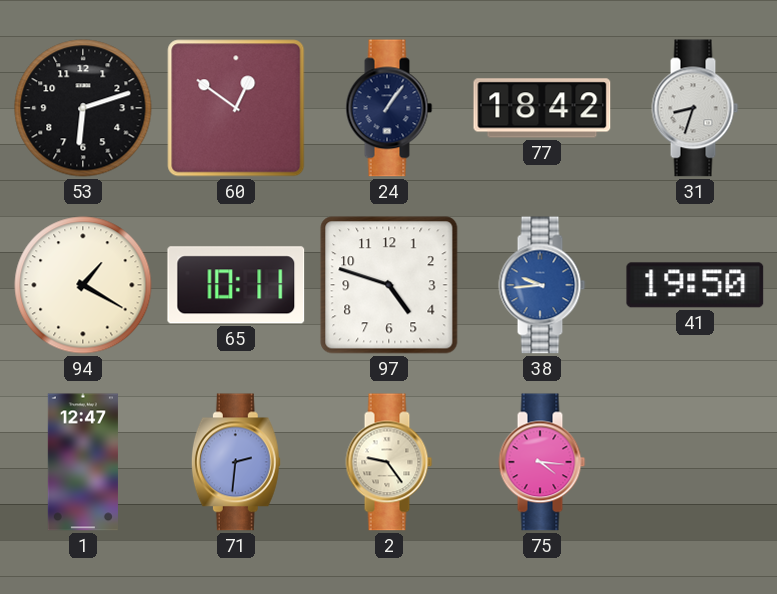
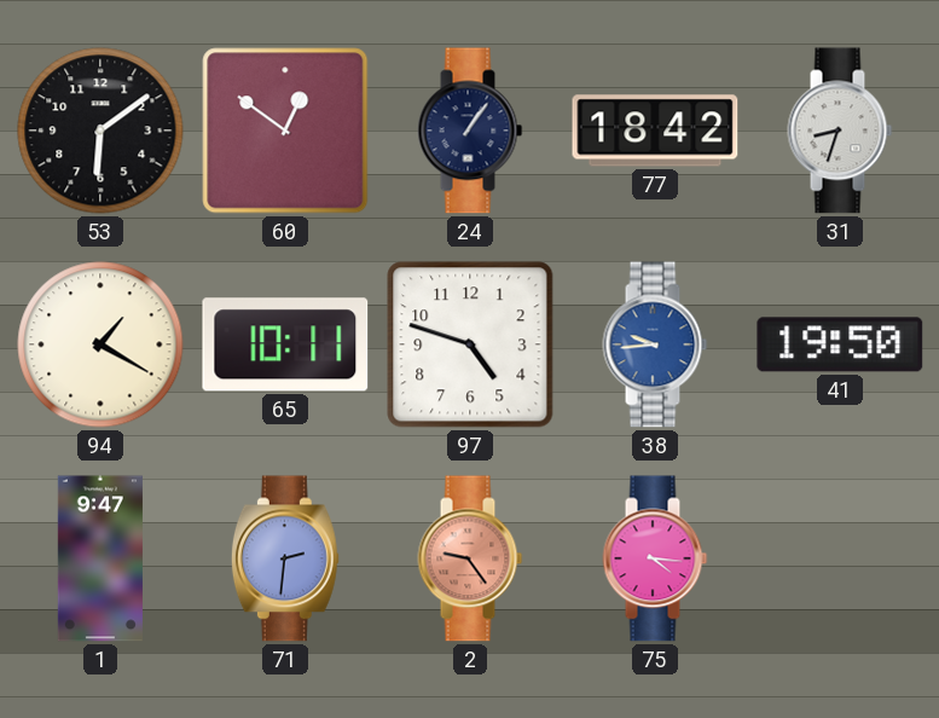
53: 6:12 -> 6:09 (100, 131)
1: 12:47 -> 9:47 (100, 558)
2 dial: cream -> salmon (470, 558)
